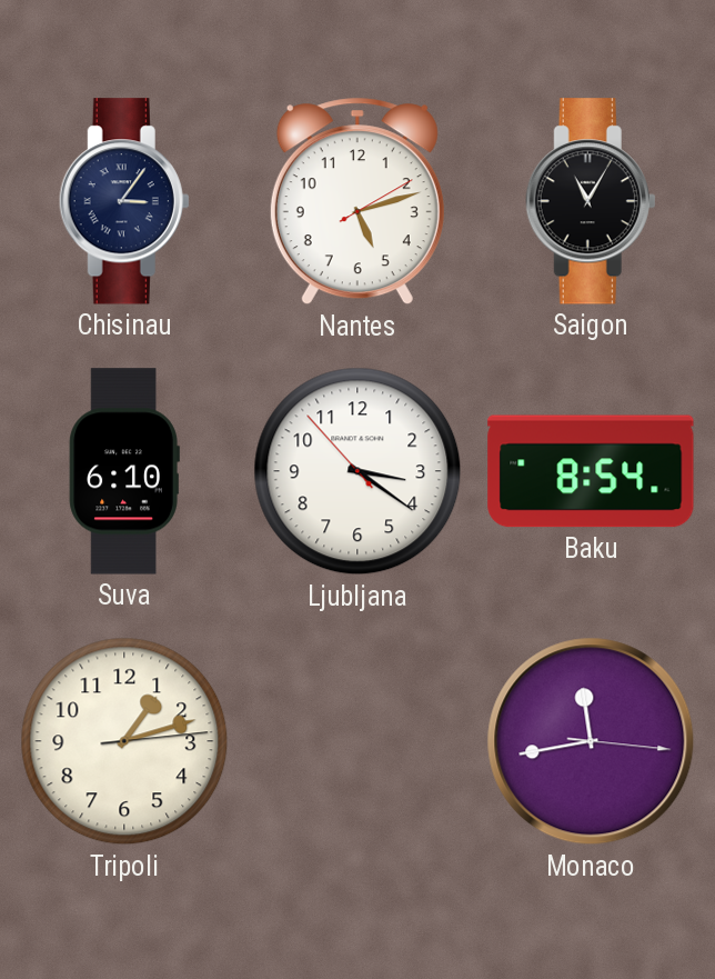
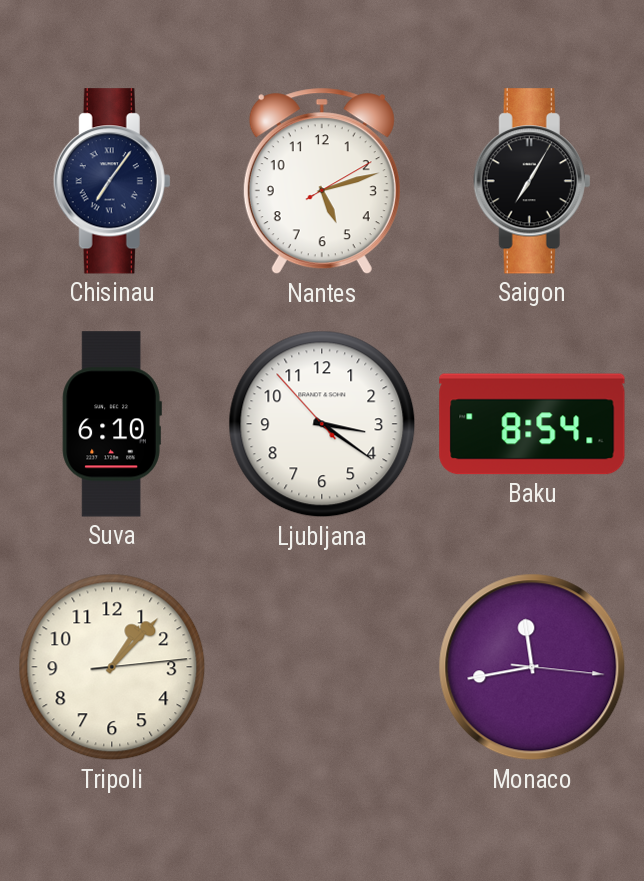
Chisinau: 3:06 -> 7:06 (112, 181)
Saigon: 11:05 -> 7:05 (532, 181)
Tripoli: 1:12 -> 1:07 (112, 667)
